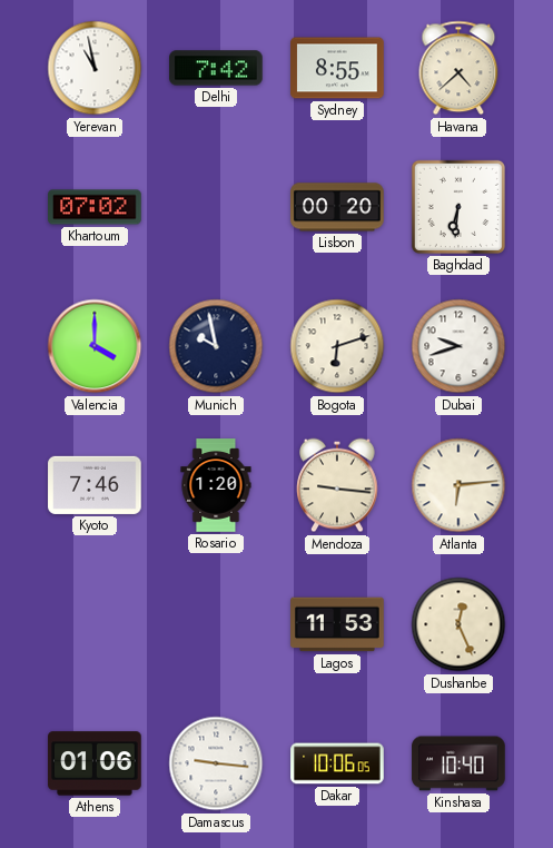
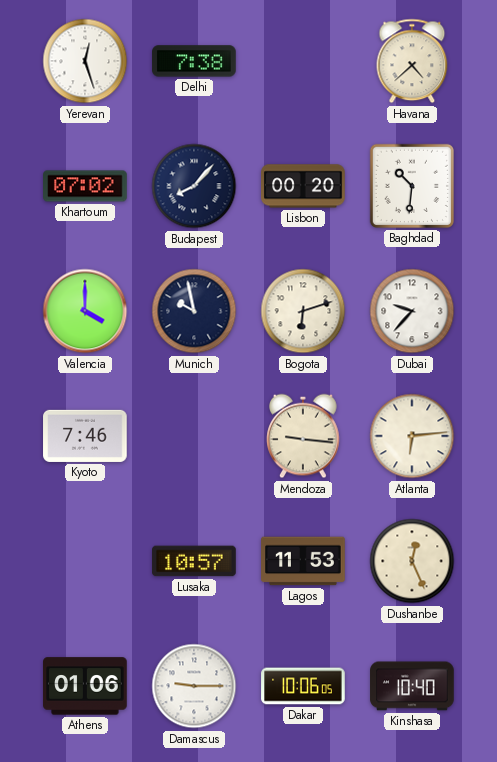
Yerevan: 10:58 -> 12:27 (85, 61)
Delhi: 7:42 -> 7:38 (194, 61)
Sydney: 8:55 -> none (337, 68)
Budapest: none -> 8:07 (194, 186)
Baghdad: 6:31 -> 10:31 (412, 186)
Dubai: 9:42 -> 9:37 (412, 311)
Rosario: 1:20 -> none (216, 485)
Lusaka: none -> 10:57 (194, 561)
Damascus: 9:16 -> 9:15 (194, 686)
